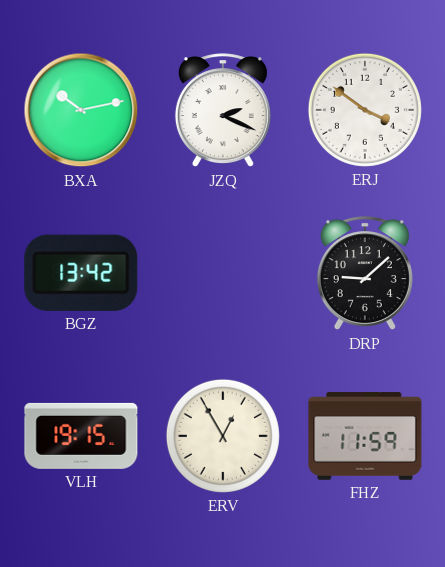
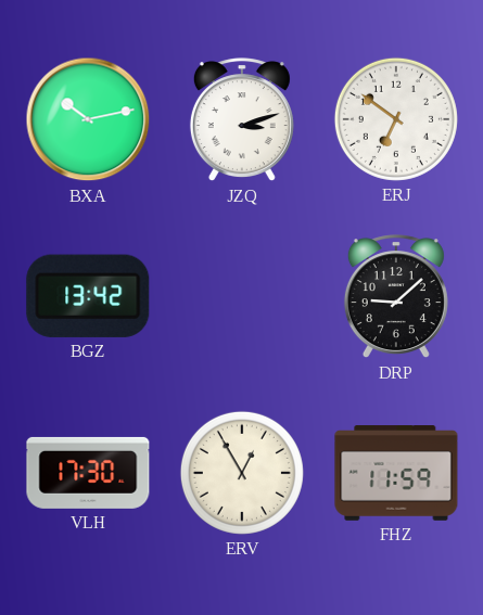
JZQ: 2:19 -> 3:12 (242, 120)
ERJ: 3:51 -> 6:51 (396, 119)
VLH: 19:15 -> 17:30 (88, 473)
